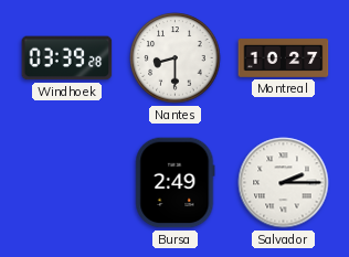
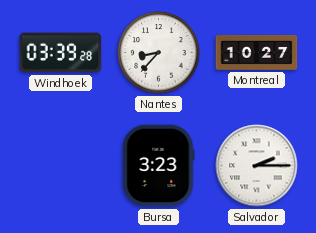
Nantes: 8:30 -> 8:37 (159, 53)
Bursa: 2:49 -> 3:23 (159, 166)
